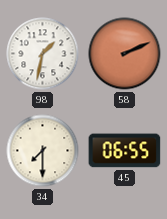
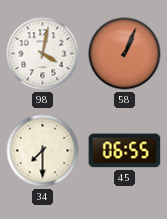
98: 1:32 -> 4:02 (43, 54)
58: 2:11 -> 1:04 (125, 54)
